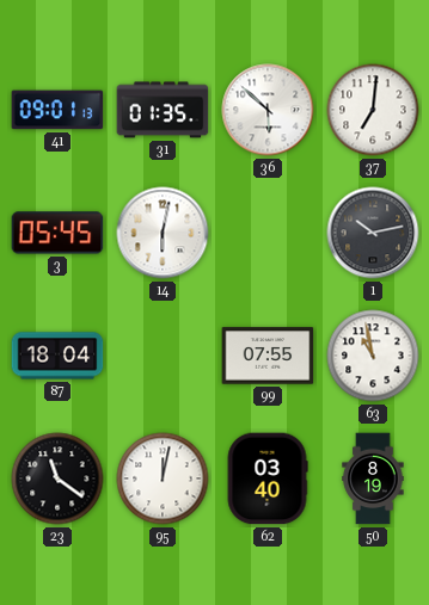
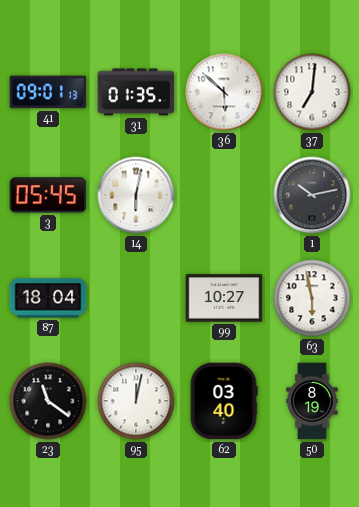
99: 07:55 -> 10:27 (224, 298)
63: 10:58 -> 5:58 (312, 298)
